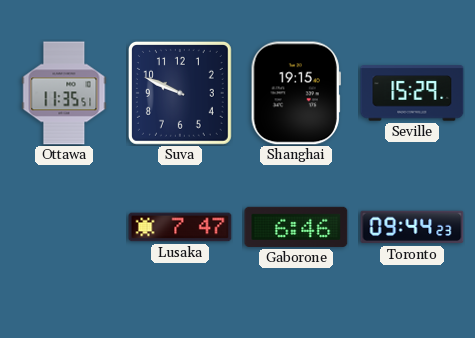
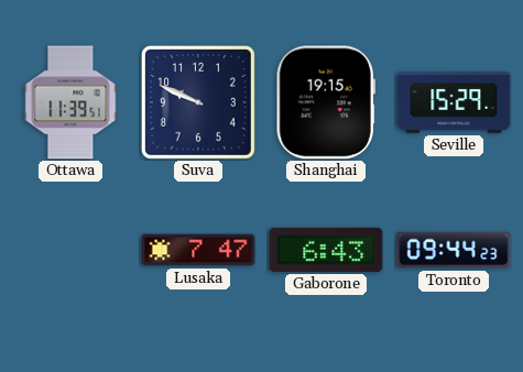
Ottawa: 11:35 -> 11:39 (70, 102)
Gaborone: 6:46 -> 6:43 (326, 250)
